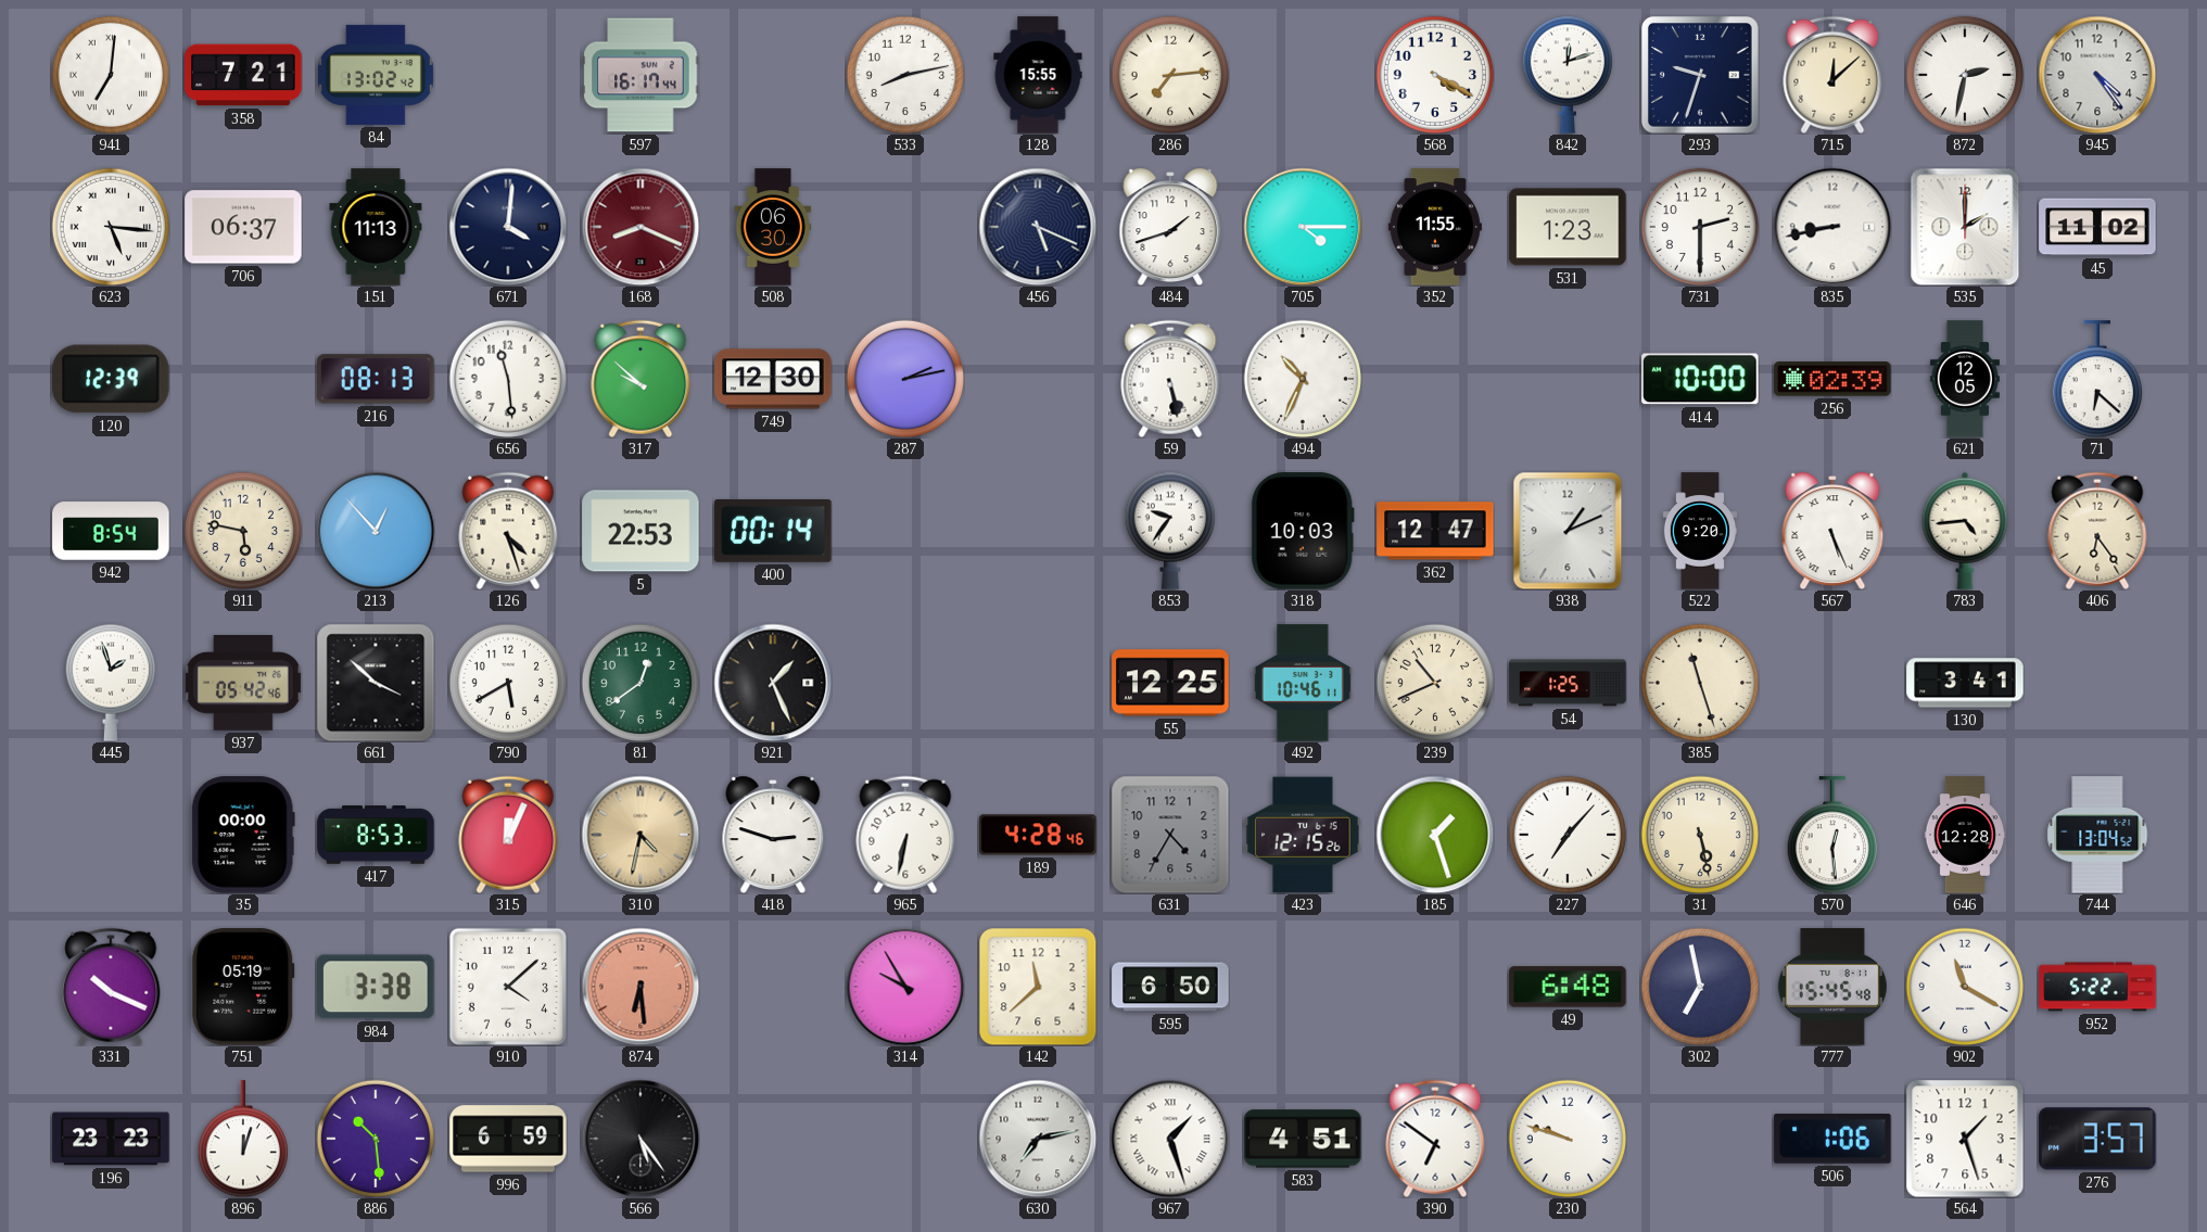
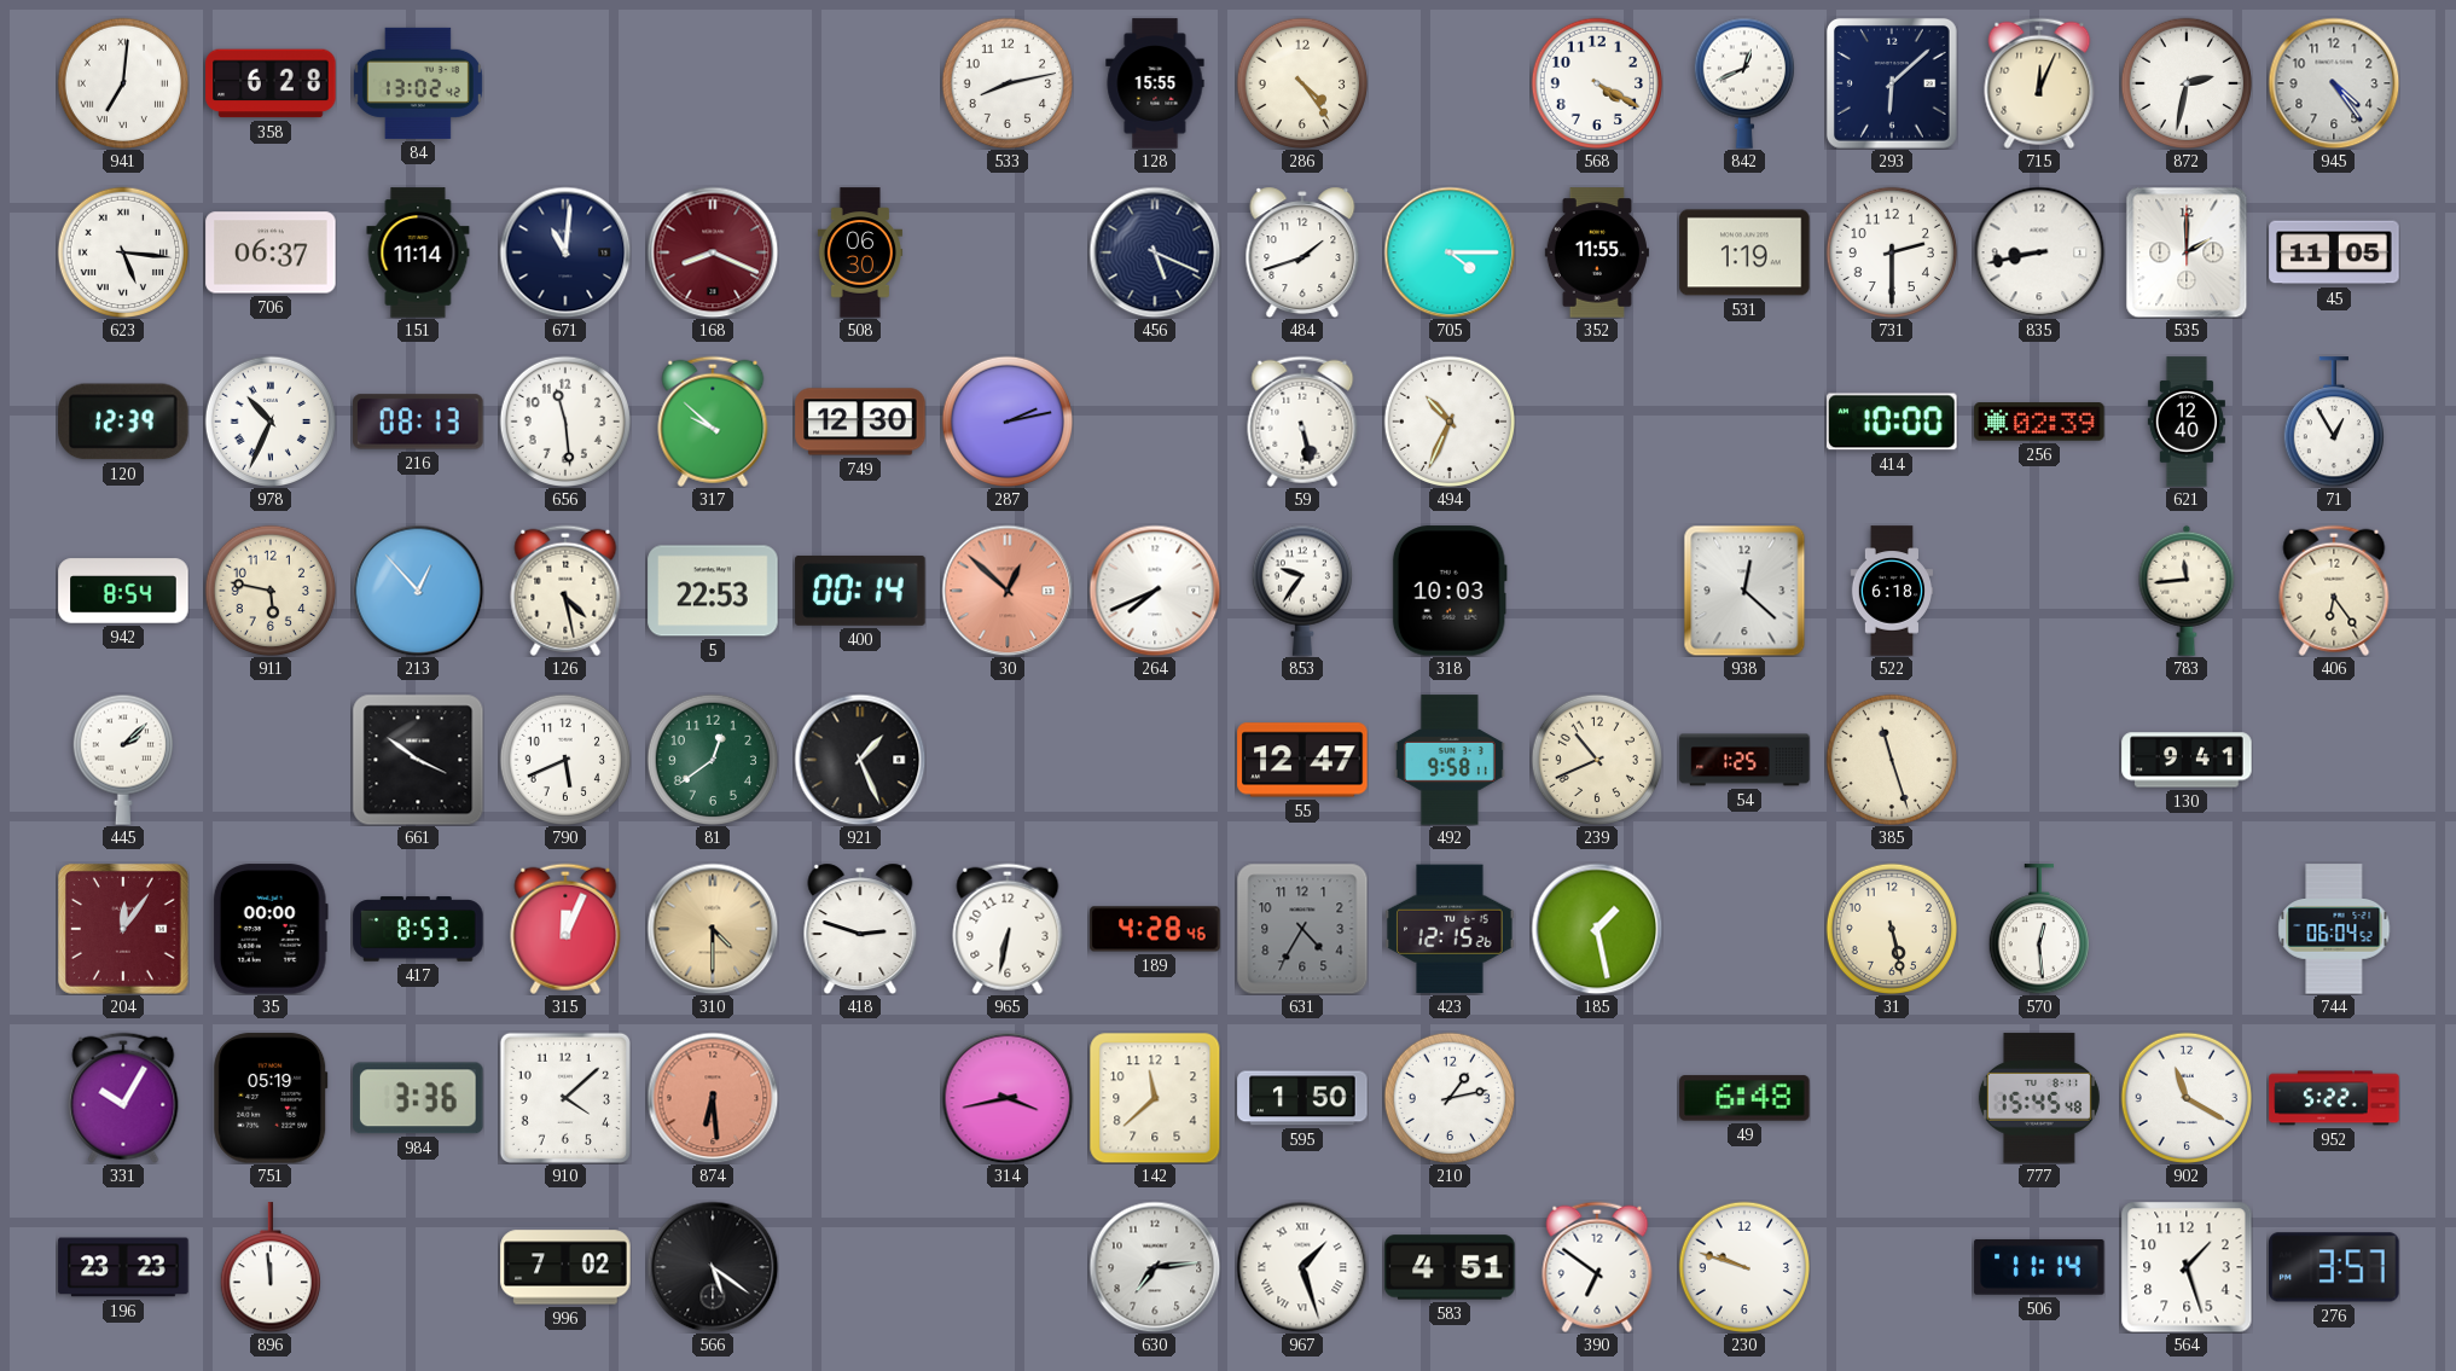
358: 7:21 -> 6:28 (271, 83)
597: 16:17 -> none (640, 75)
286: 7:14 -> 4:24 (1302, 83)
842: 12:12 -> 12:41 (1743, 83)
293: 9:33 -> 6:08 (1892, 83)
715: 12:08 -> 12:04 (2039, 83)
151: 11:13 -> 11:14 (418, 252)
671: 4:01 -> 11:01 (565, 252)
531: 1:23 -> 1:19 (1744, 252)
45: 11:02 -> 11:05 (2334, 252)
978: none -> 10:34 (271, 422)
621: 12:05 -> 12:40 (2187, 422)
71: 6:22 -> 12:55 (2333, 422)
126: 4:27 -> 4:28 (565, 591)
30: none -> 12:52 (1008, 591)
264: none -> 7:41 (1155, 591)
362: 12:47 -> none (1435, 531)
938: 1:11 -> 12:22 (1744, 591)
522: 9:20 -> 6:18 (1891, 591)
567: 5:26 -> none (1832, 531)
783: 4:44 -> 11:44 (2187, 591)
445: 1:57 -> 2:08 (122, 760)
937: 05:42 -> none (243, 683)
661: 3:52 -> 3:51 (418, 760)
790: 5:40 -> 5:41 (565, 760)
55: 12:25 -> 12:47 (1302, 760)
492: 10:46 -> 9:58 (1450, 760)
130: 3:41 -> 9:41 (2187, 760)
204: none -> 12:06 (123, 929)
310: 4:32 -> 4:30 (713, 929)
185: 1:27 -> 1:28 (1597, 929)
227: 7:07 -> none (1568, 835)
646: 12:28 -> none (1965, 835)
744: 13:04 -> 06:04 (2334, 929)
331: 10:19 -> 10:05 (123, 1098)
984: 3:38 -> 3:36 (418, 1098)
314: 9:55 -> 3:43 (1008, 1098)
595: 6:50 -> 1:50 (1302, 1098)
210: none -> 1:13 (1450, 1098)
302: 6:58 -> none (1700, 987)
896: 12:03 -> 11:59 (269, 1267)
886: 10:29 -> none (376, 1139)
996: 6:59 -> 7:02 (565, 1267)
566: 5:24 -> 5:21 (713, 1267)
630: 7:13 -> 7:14 (1155, 1267)
506: 1:06 -> 11:14 (2039, 1267)
